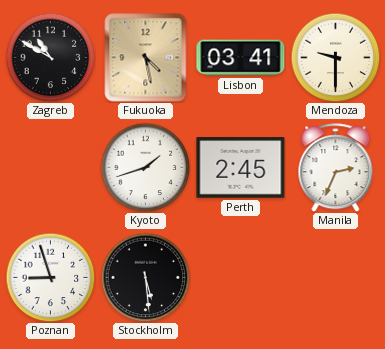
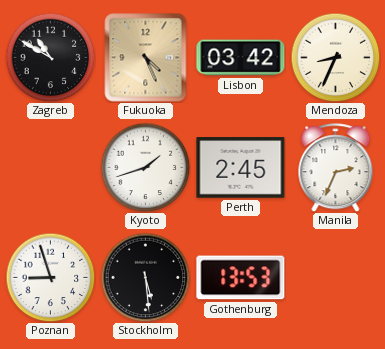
Fukuoka: 4:28 -> 4:26 (146, 58)
Lisbon: 03:41 -> 03:42 (241, 58)
Mendoza: 9:30 -> 8:34 (335, 57)
Gothenburg: none -> 13:53 (241, 278)
